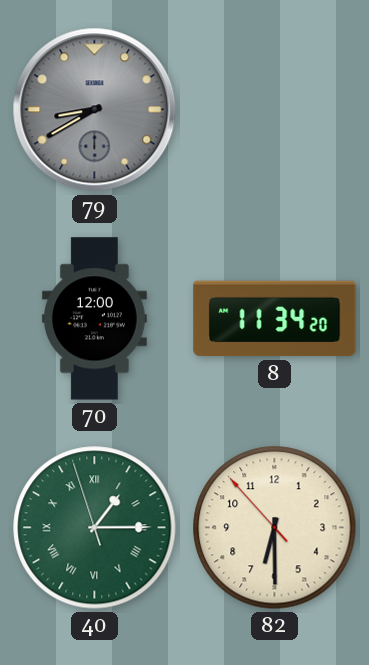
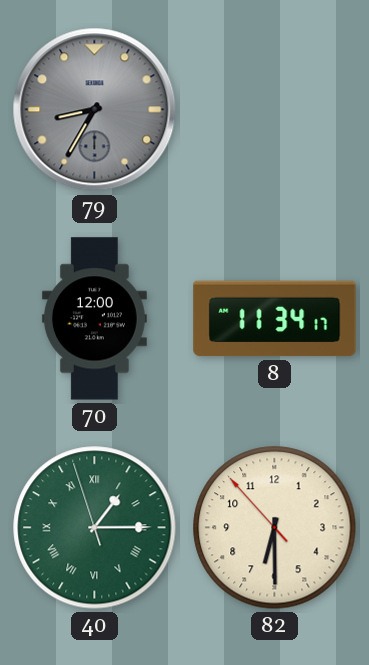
79: 8:40 -> 8:35 (95, 110)
8: 11:34:20 -> 11:34:17 (275, 319)
